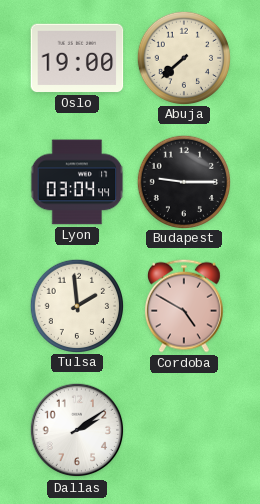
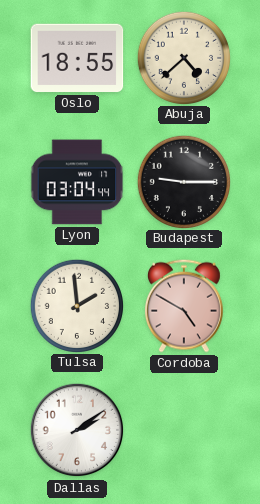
Oslo: 19:00 -> 18:55 (77, 58)
Abuja: 7:38 -> 4:38 (183, 57)
